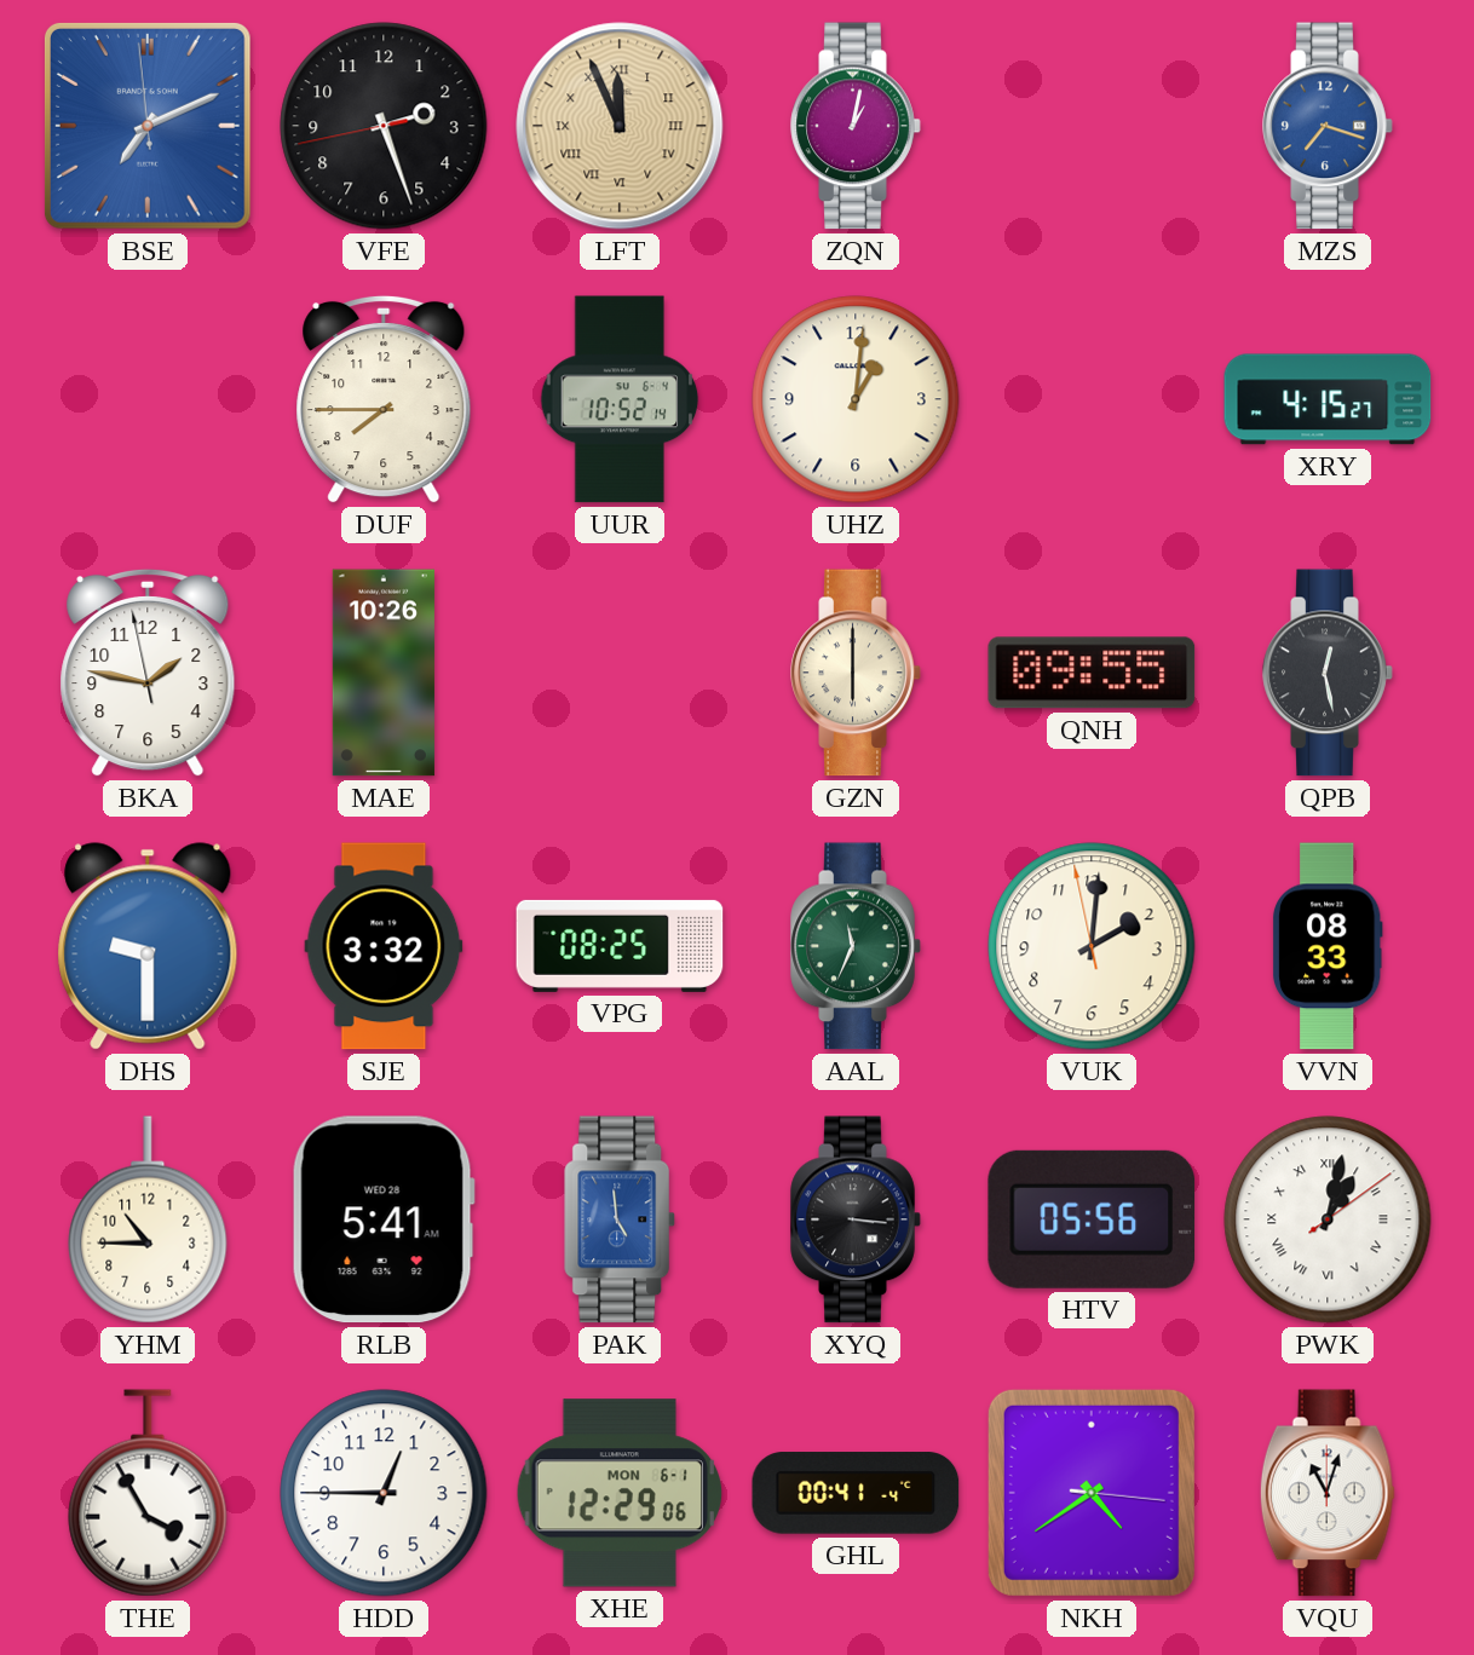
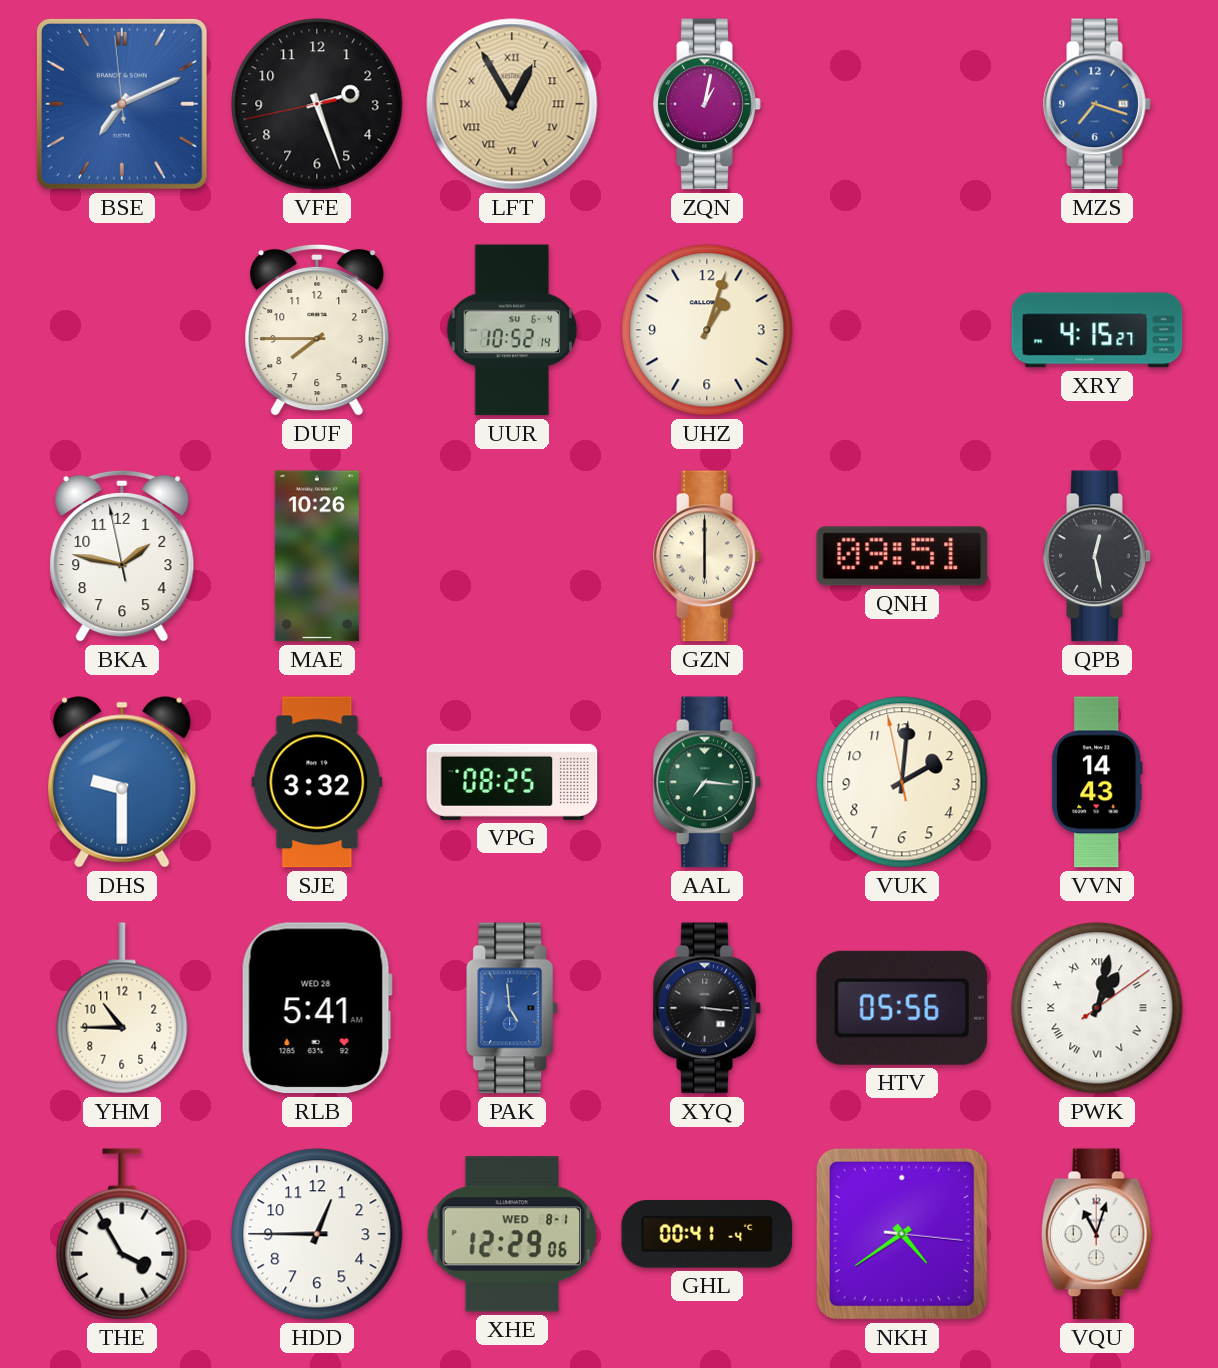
LFT: 11:56 -> 12:55 (512, 104)
UHZ: 1:01 -> 1:03 (707, 330)
QNH: 09:55 -> 09:51 (902, 556)
AAL: 11:34 -> 7:16 (707, 782)
VVN: 08:33 -> 14:43 (1097, 782)
XHE date: MON 6-1 -> WED 8-1 (512, 1234)
